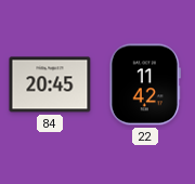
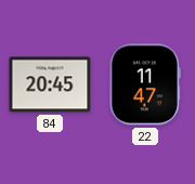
22: 11:42 -> 11:47 (145, 84)
